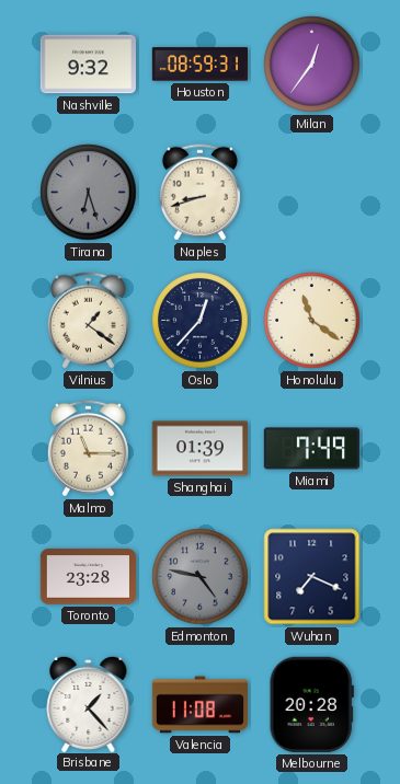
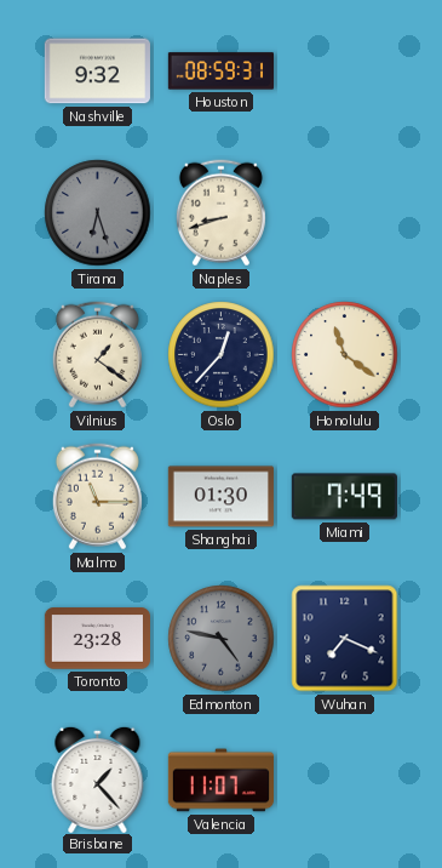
Milan: 12:36 -> none (312, 65)
Shanghai: 01:39 -> 01:30 (220, 497)
Valencia: 11:08 -> 11:07 (220, 781)
Melbourne: 20:28 -> none (311, 704)
